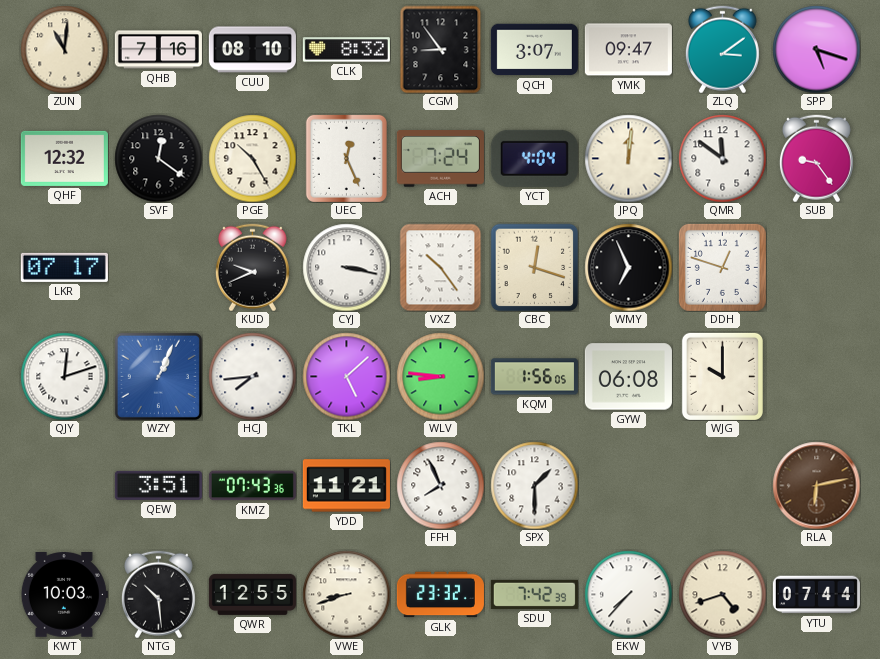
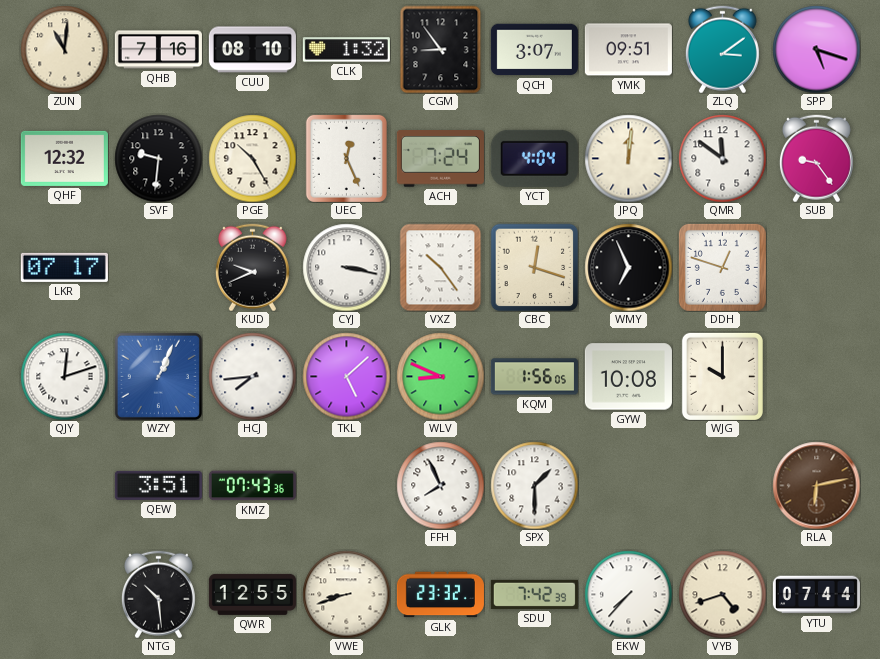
CLK: 8:32 -> 1:32 (346, 50)
YMK: 09:47 -> 09:51 (628, 50)
SVF: 12:21 -> 9:31 (158, 158)
WLV: 8:46 -> 8:49 (440, 376)
GYW: 06:08 -> 10:08 (628, 377)
YDD: 11:21 -> none (346, 486)
KWT: 10:03 -> none (64, 595)
